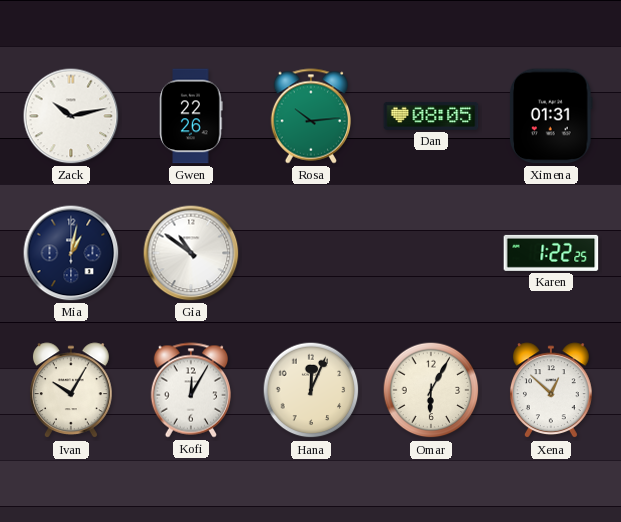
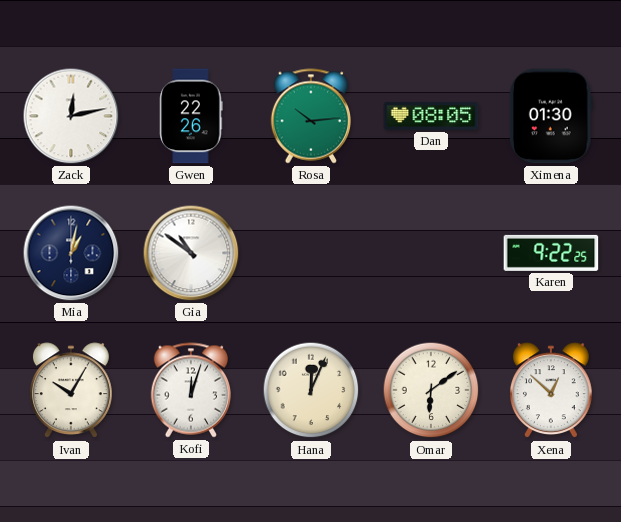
Zack: 10:13 -> 12:13 (71, 116)
Ximena: 01:31 -> 01:30 (551, 116)
Karen: 1:22 -> 9:22 (551, 253)
Kofi: 12:05 -> 12:03 (190, 390)
Omar: 6:05 -> 6:09 (431, 390)
